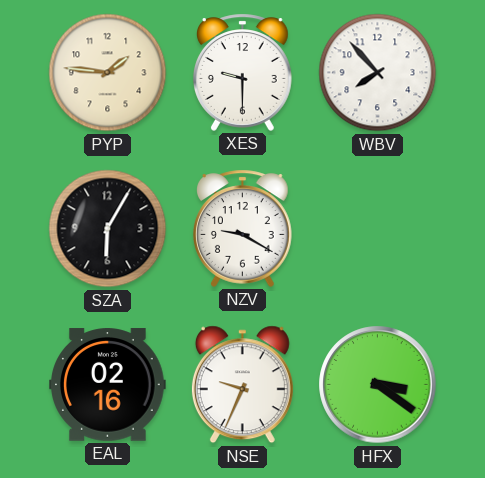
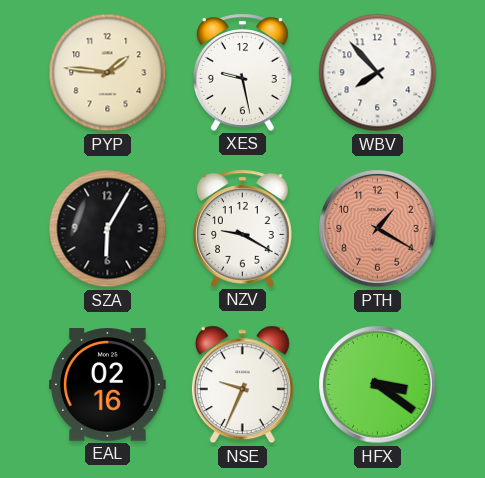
XES: 9:30 -> 9:28 (242, 72)
PTH: none -> 1:20 (378, 229)
